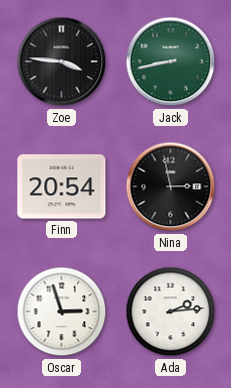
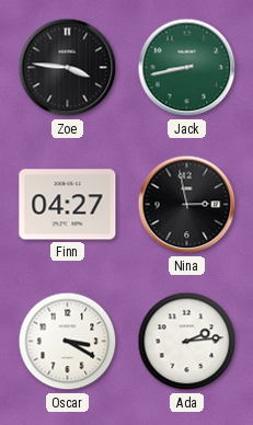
Finn: 20:54 -> 04:27 (68, 205)
Oscar: 2:57 -> 3:20 (68, 342)
